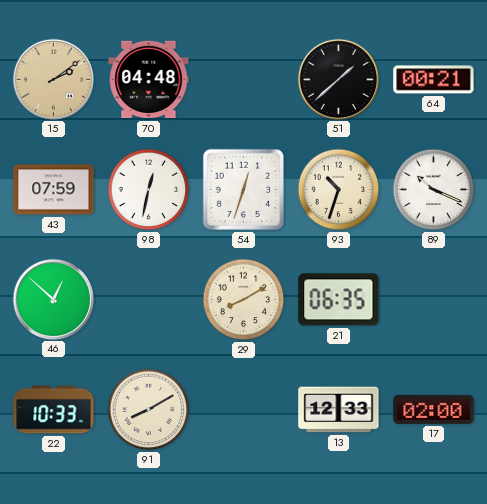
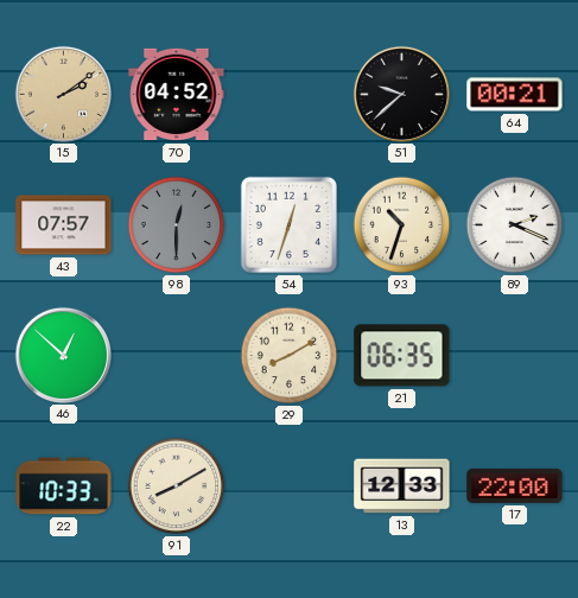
70: 04:48 -> 04:52 (177, 95)
51: 1:38 -> 9:38 (401, 94)
43: 07:59 -> 07:57 (64, 225)
98: 12:32 -> 12:30 (177, 225)
98 dial: white -> grey (177, 225)
89: 10:19 -> 2:19 (515, 225)
17: 02:00 -> 22:00 (515, 485)
